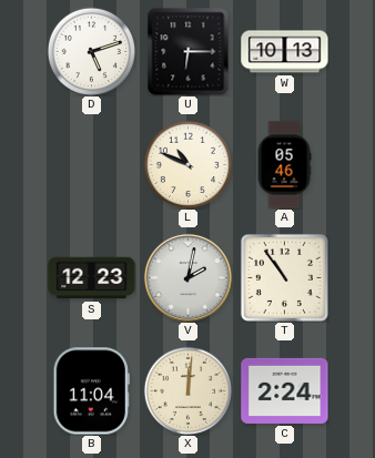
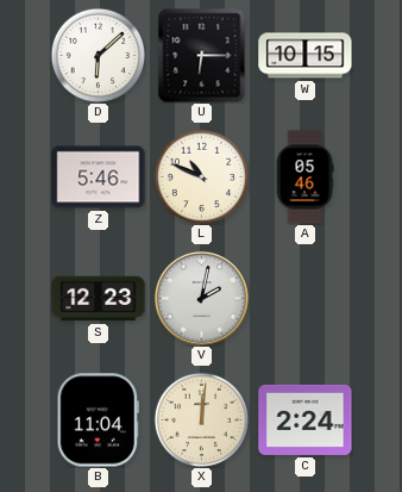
D: 5:12 -> 6:08 (98, 55)
W: 10:13 -> 10:15 (306, 56)
Z: none -> 5:46 (99, 178)
T: 10:54 -> none (284, 277)
